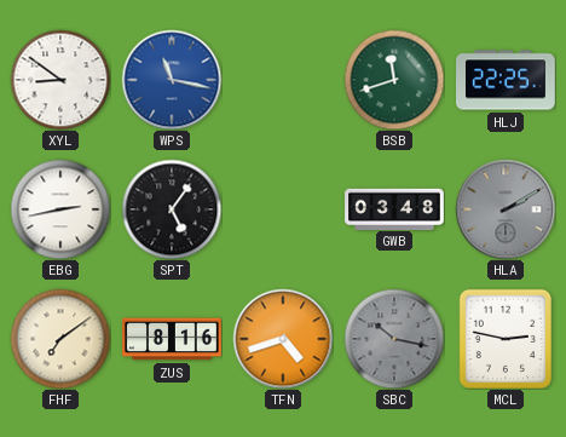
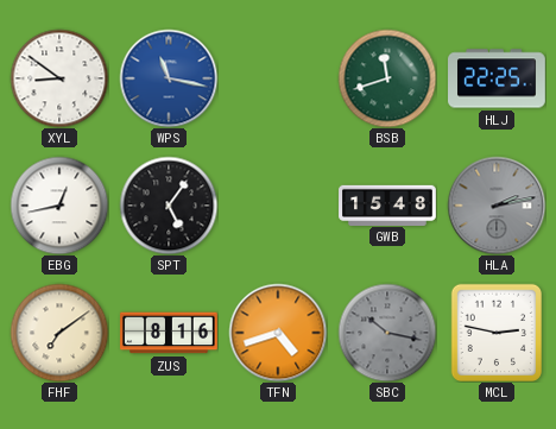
EBG: 2:43 -> 12:43 (59, 206)
GWB: 03:48 -> 15:48 (387, 204)
HLA: 2:10 -> 2:13 (497, 206)
